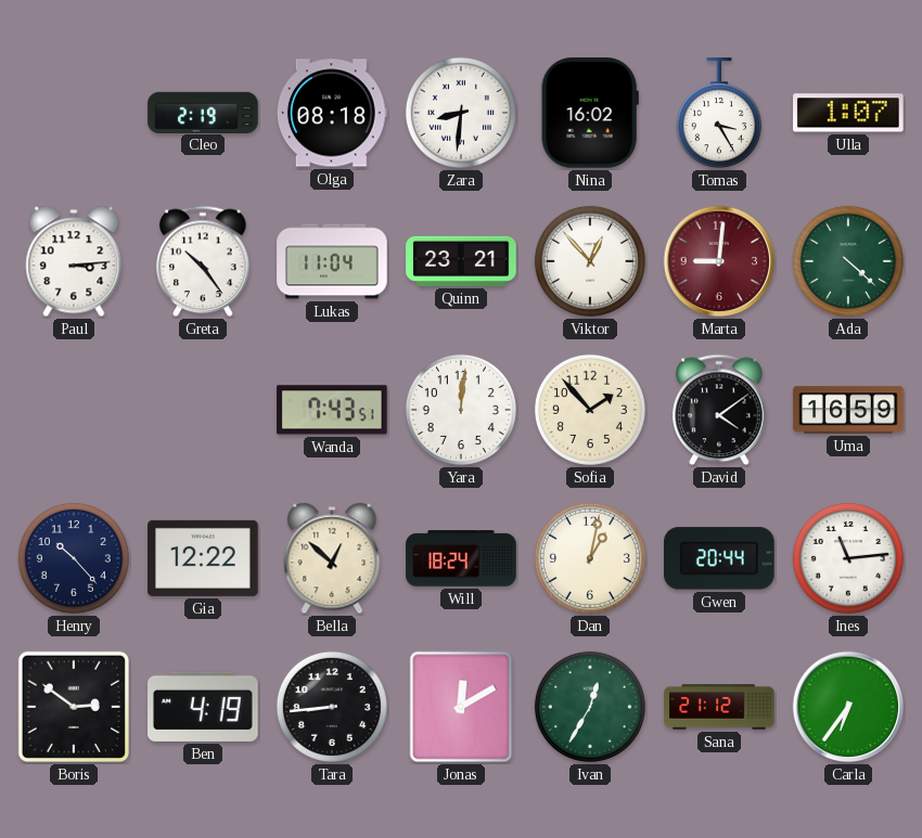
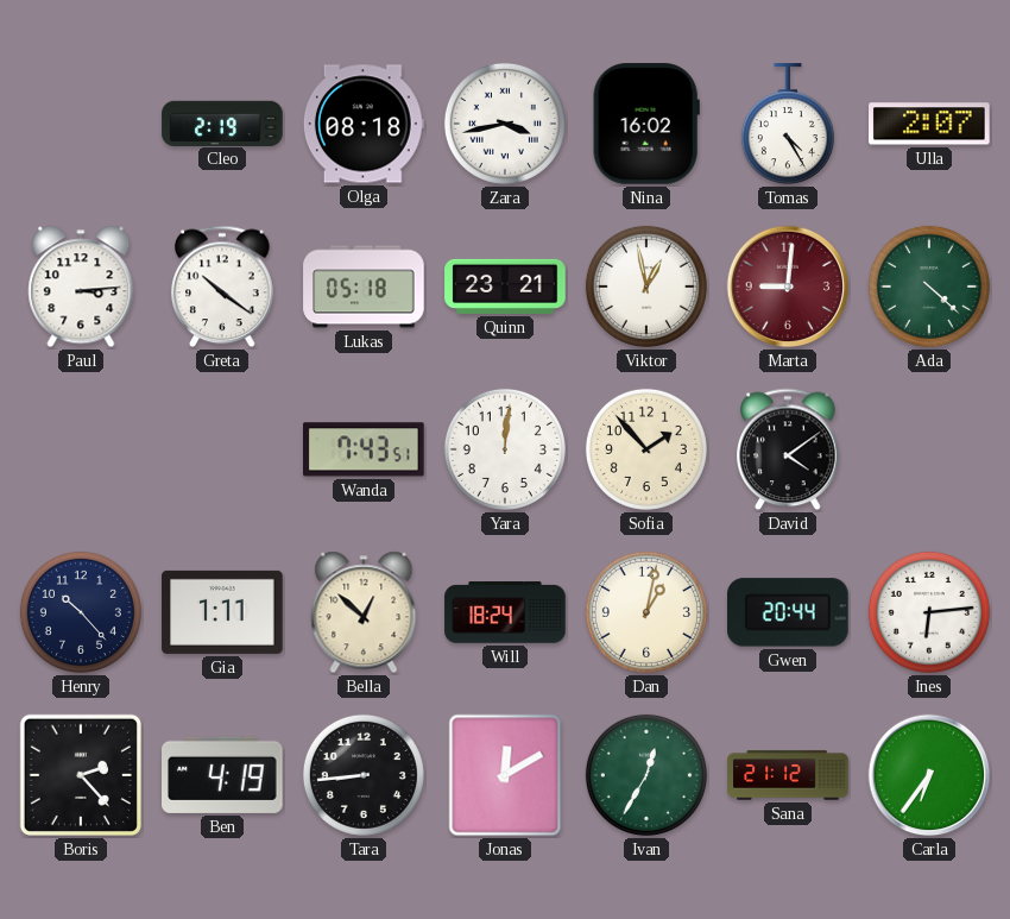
Zara: 8:31 -> 3:43 (505, 124)
Tomas: 3:25 -> 4:25 (788, 125)
Ulla: 1:07 -> 2:07 (929, 124)
Greta: 10:24 -> 10:21 (222, 287)
Lukas: 11:04 -> 05:18 (364, 287)
Viktor: 12:53 -> 12:58 (646, 287)
Uma: 16:59 -> none (848, 410)
Gia: 12:22 -> 1:11 (222, 612)
Ines: 11:14 -> 6:14 (929, 612)
Boris: 2:51 -> 2:23 (81, 775)
